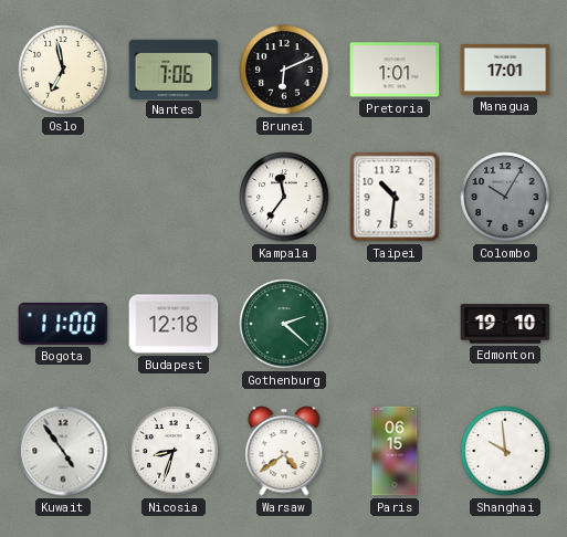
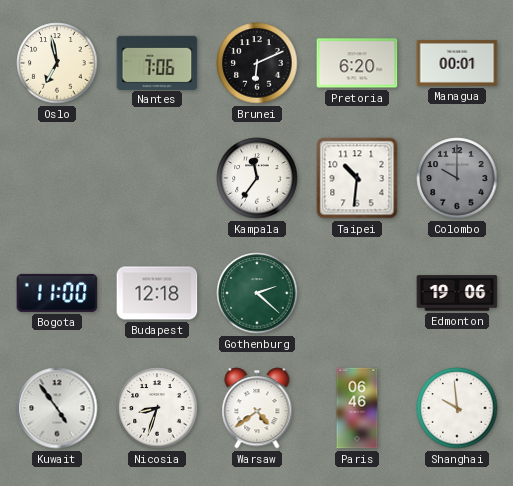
Pretoria: 1:01 -> 6:20 (357, 63)
Managua: 17:01 -> 00:01 (457, 63)
Colombo: 10:05 -> 10:00 (457, 178)
Edmonton: 19:10 -> 19:06 (457, 293)
Paris: 06:15 -> 06:46 (357, 408)
